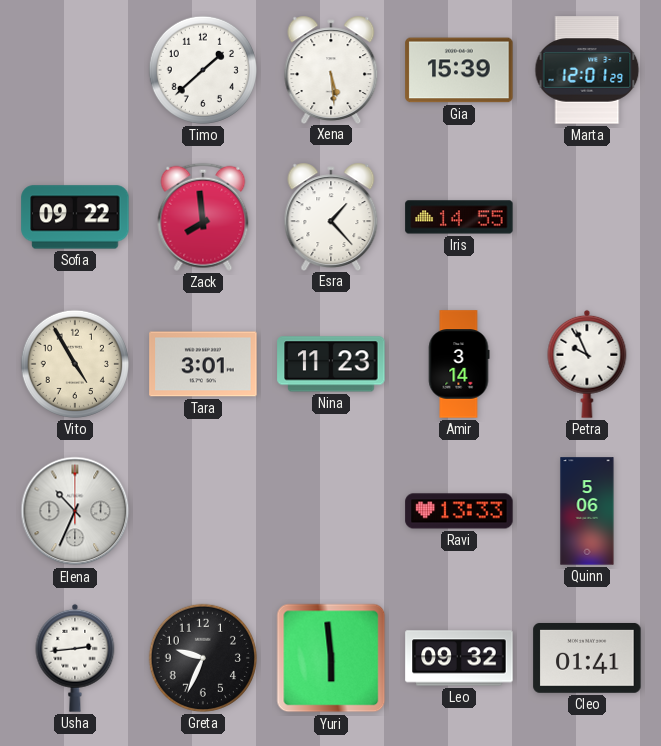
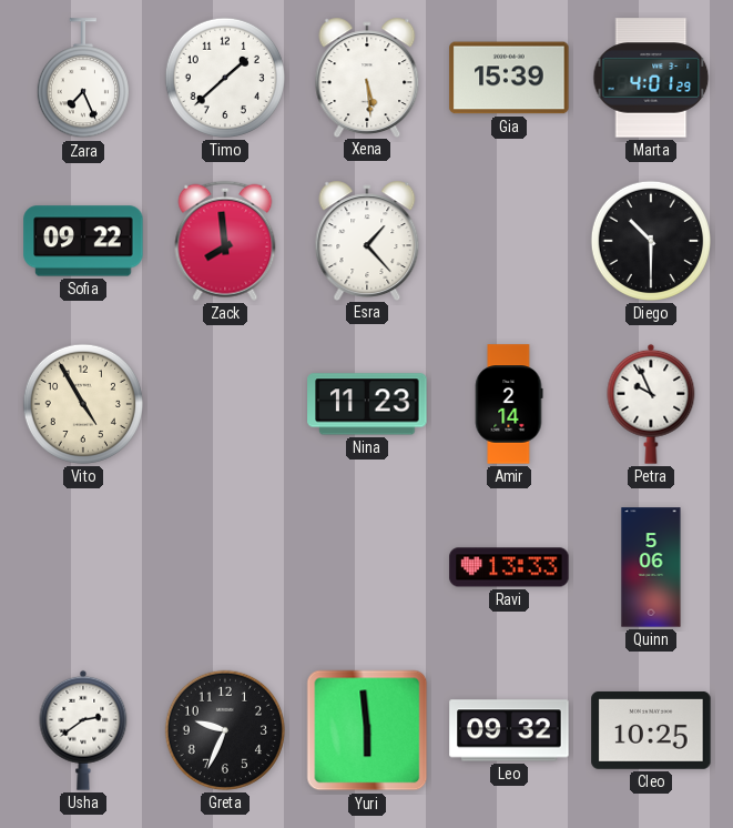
Zara: none -> 7:26 (83, 79)
Marta: 12:01 -> 4:01 (651, 78)
Iris: 14:55 -> none (459, 217)
Diego: none -> 10:30 (651, 241)
Tara: 3:01 -> none (203, 364)
Amir: 3:14 -> 2:14 (509, 404)
Elena: 10:34 -> none (75, 511)
Usha: 2:44 -> 2:39 (83, 730)
Cleo: 01:41 -> 10:25 (651, 730)
